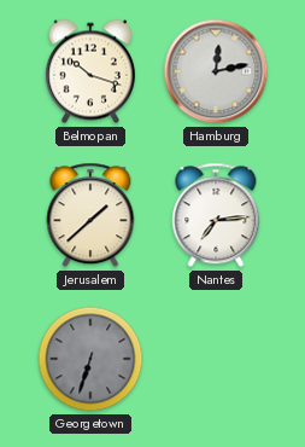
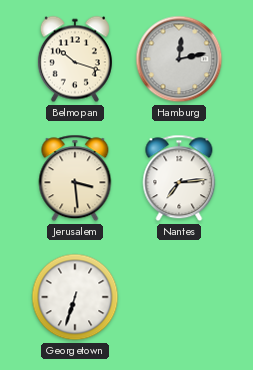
Jerusalem: 1:38 -> 3:29 (75, 178)
Georgetown dial: grey -> white (75, 297)
